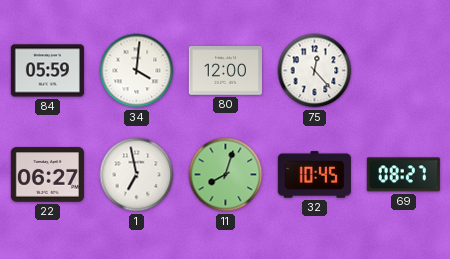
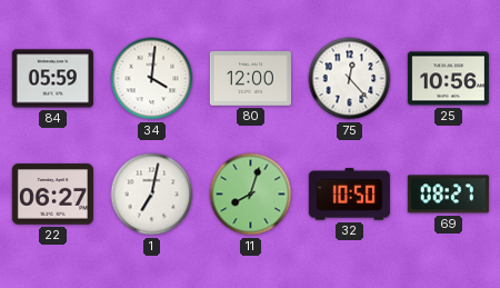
25: none -> 10:56 (448, 79)
1: 6:58 -> 7:02 (152, 195)
32: 10:45 -> 10:50 (349, 195)
